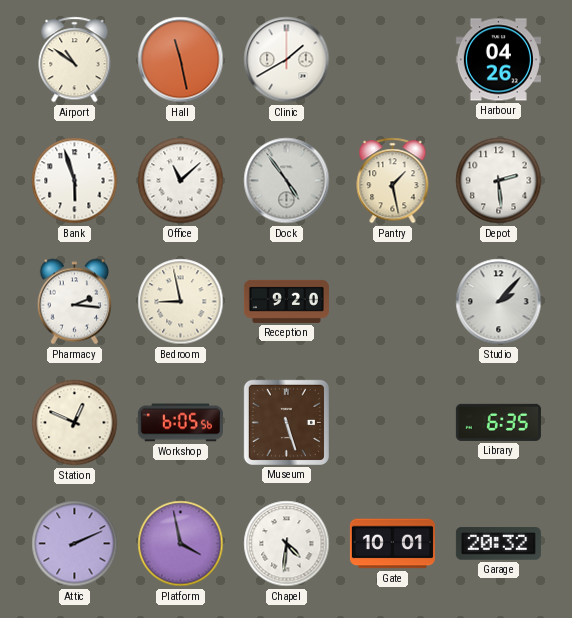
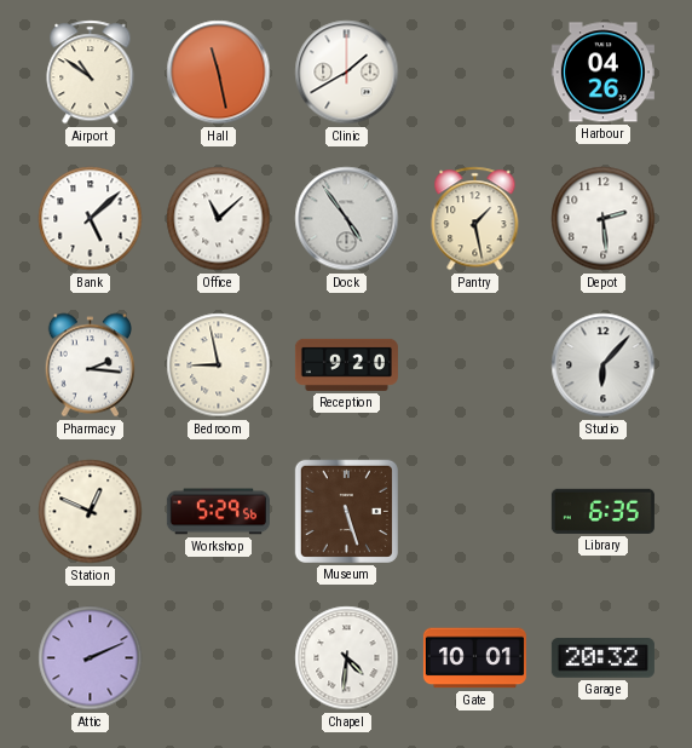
Bank: 5:57 -> 5:08 (91, 219)
Studio: 2:07 -> 6:07 (604, 366)
Workshop: 6:05 -> 5:29 (218, 512)
Platform: 3:58 -> none (181, 544)
